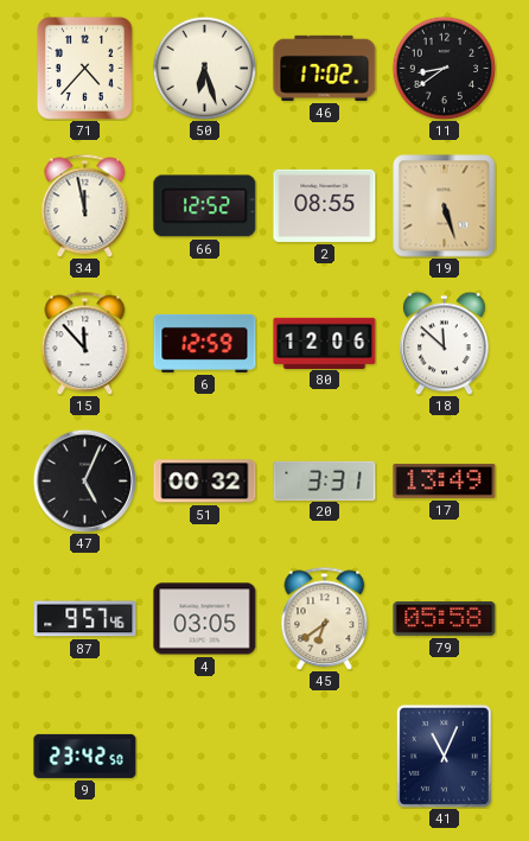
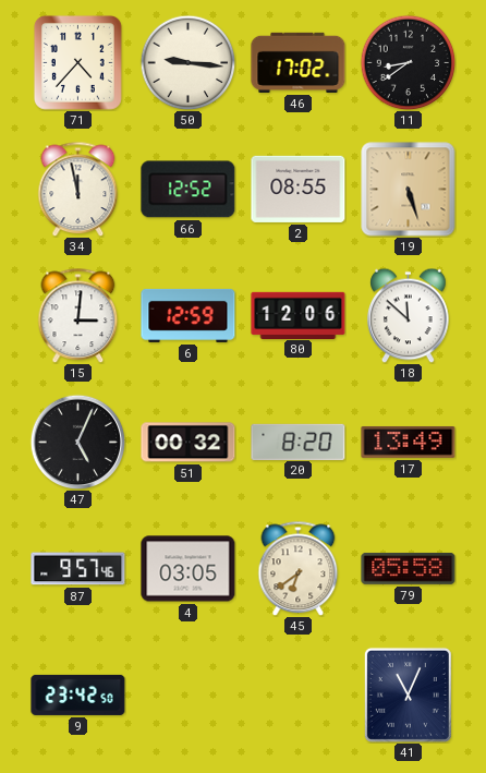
50: 6:27 -> 9:16 (187, 62)
15: 11:53 -> 3:01 (78, 315)
20: 3:31 -> 8:20 (299, 442)
